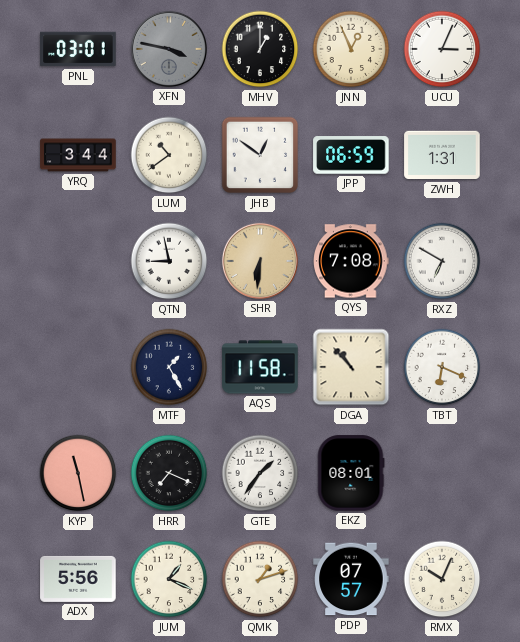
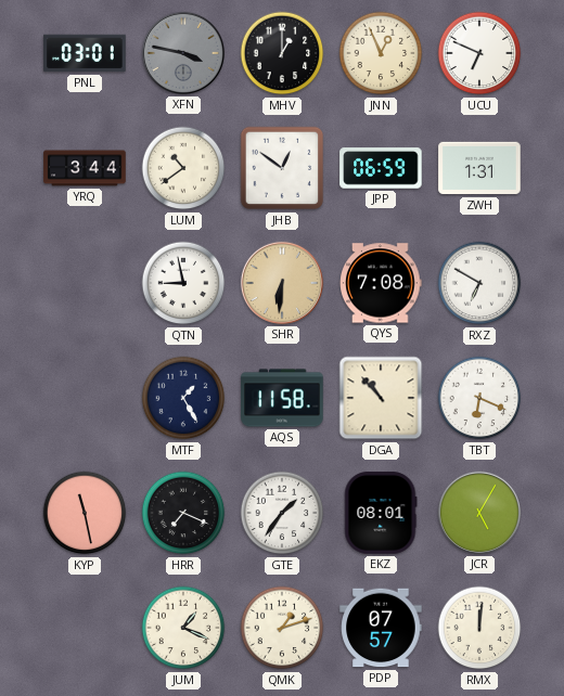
UCU: 3:04 -> 6:49 (479, 53)
JCR: none -> 5:05 (479, 513)
ADX: 5:56 -> none (78, 579)
RMX: 10:04 -> 12:01 (479, 628)
